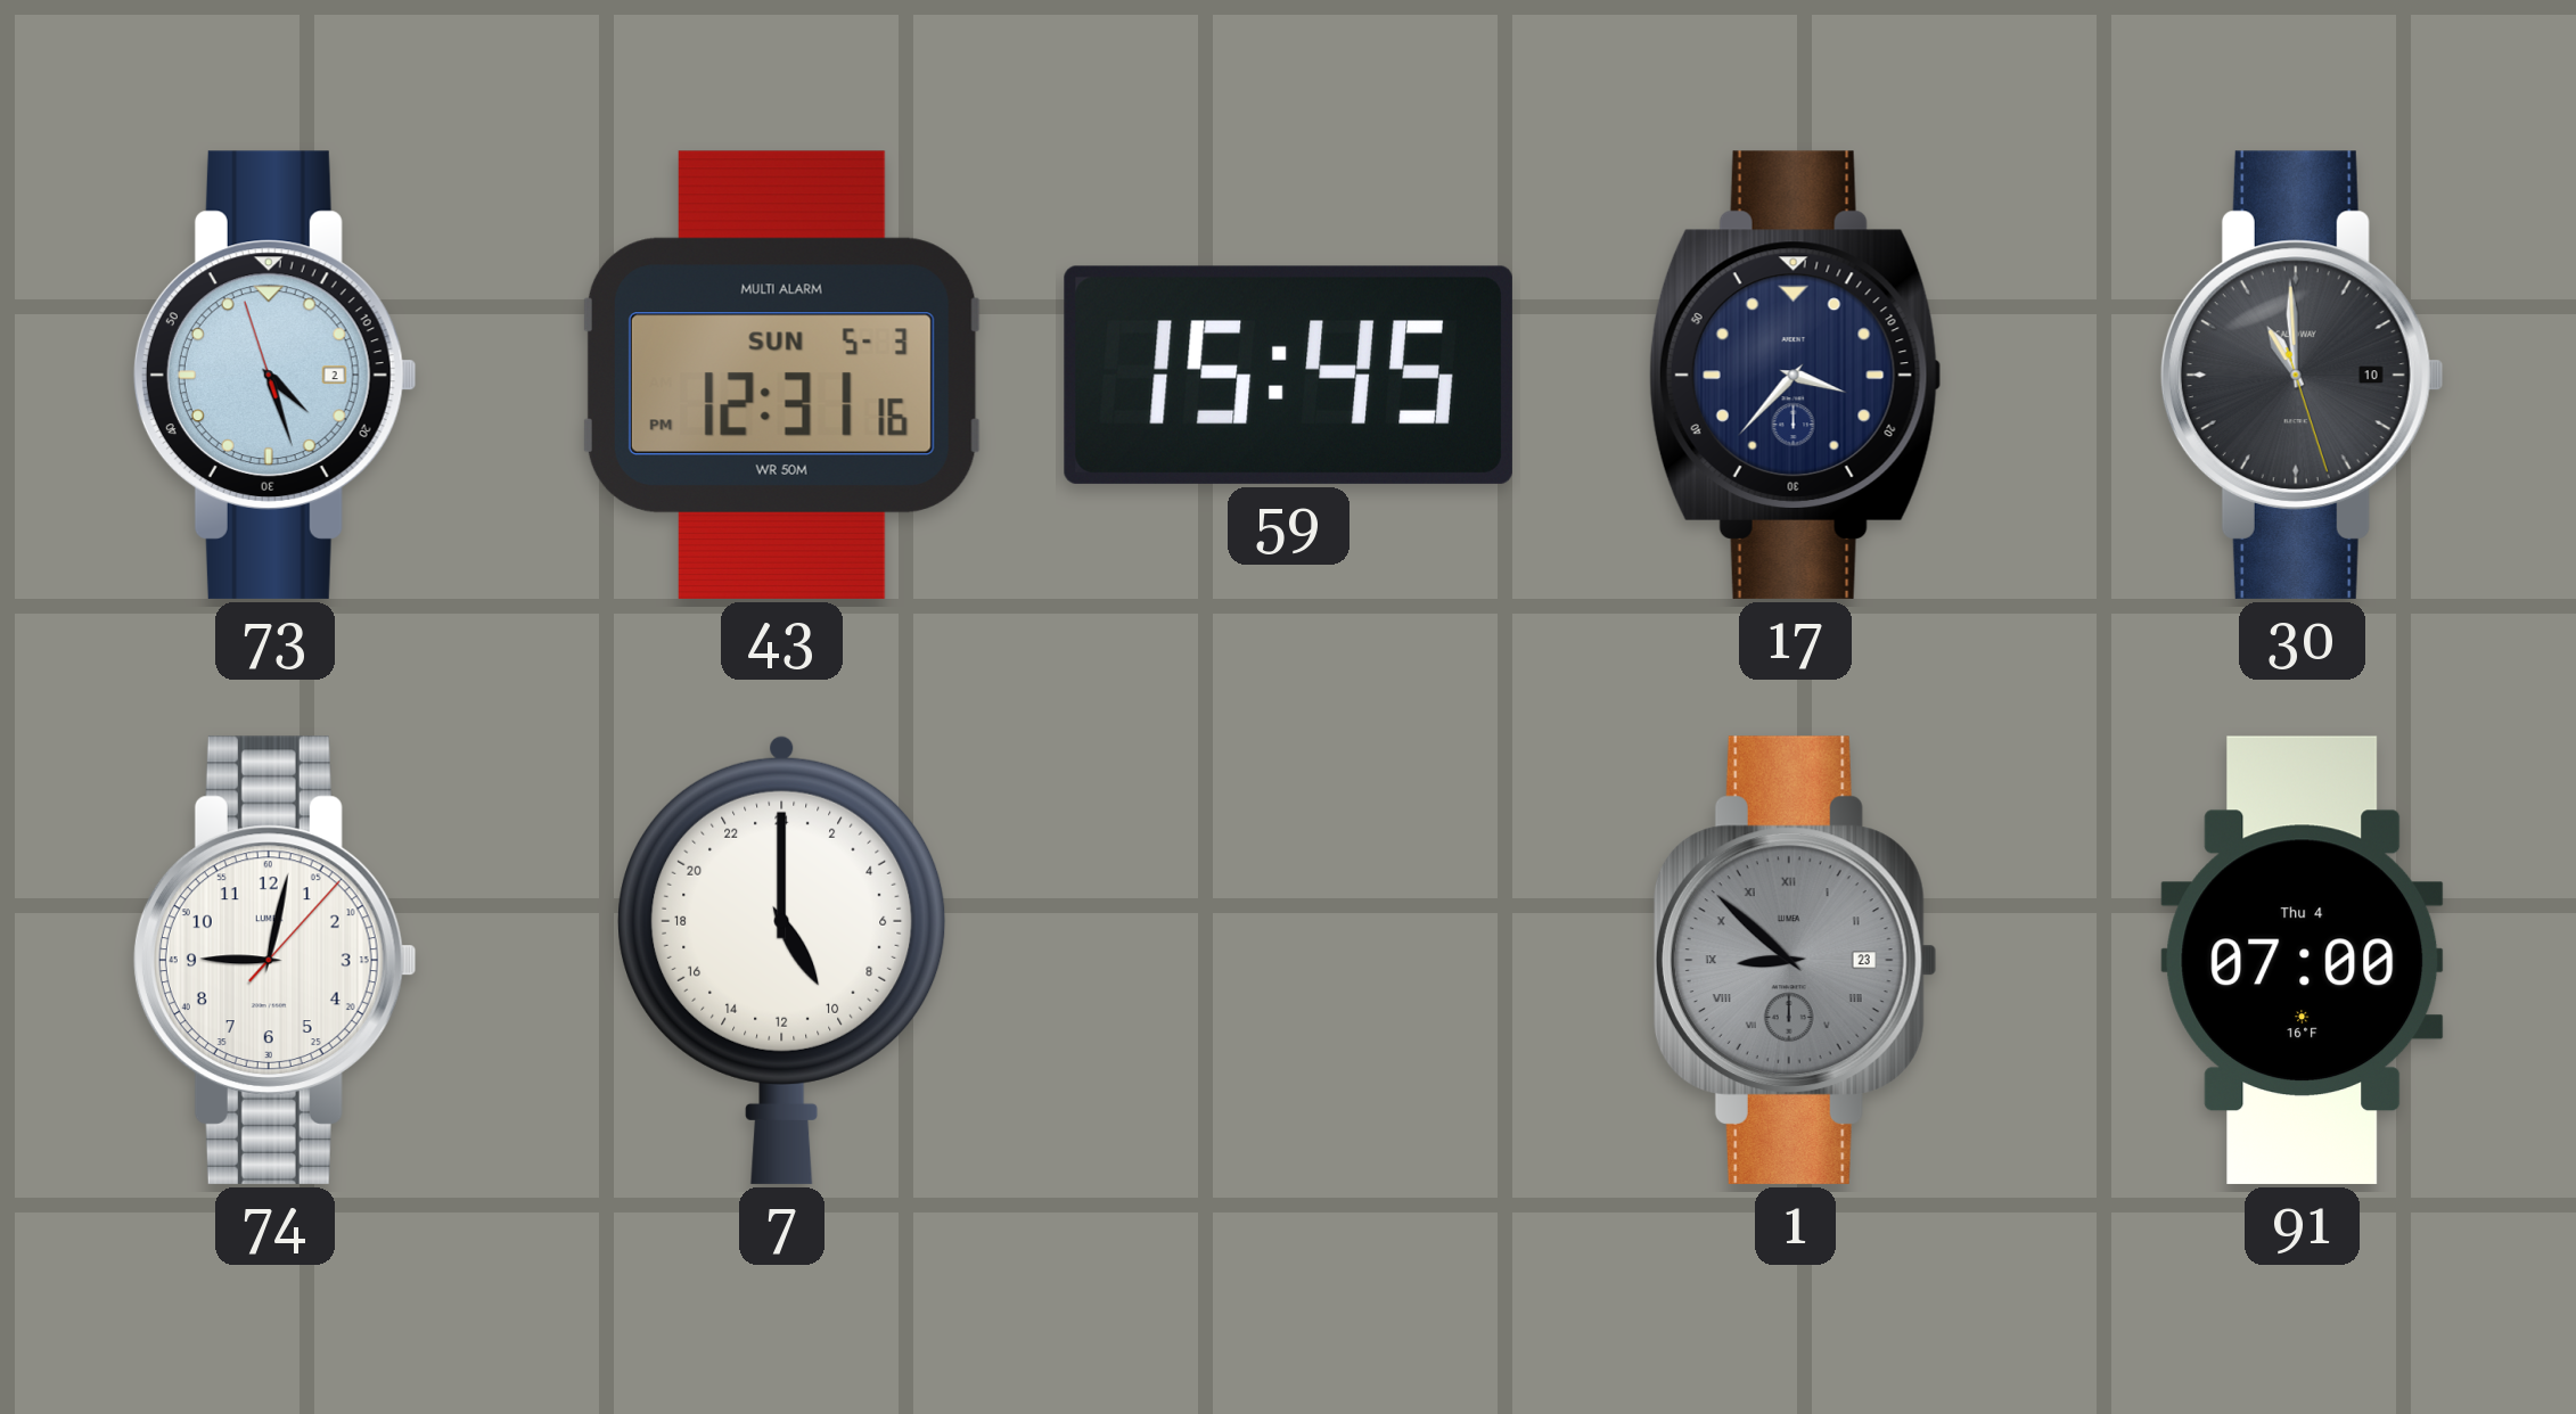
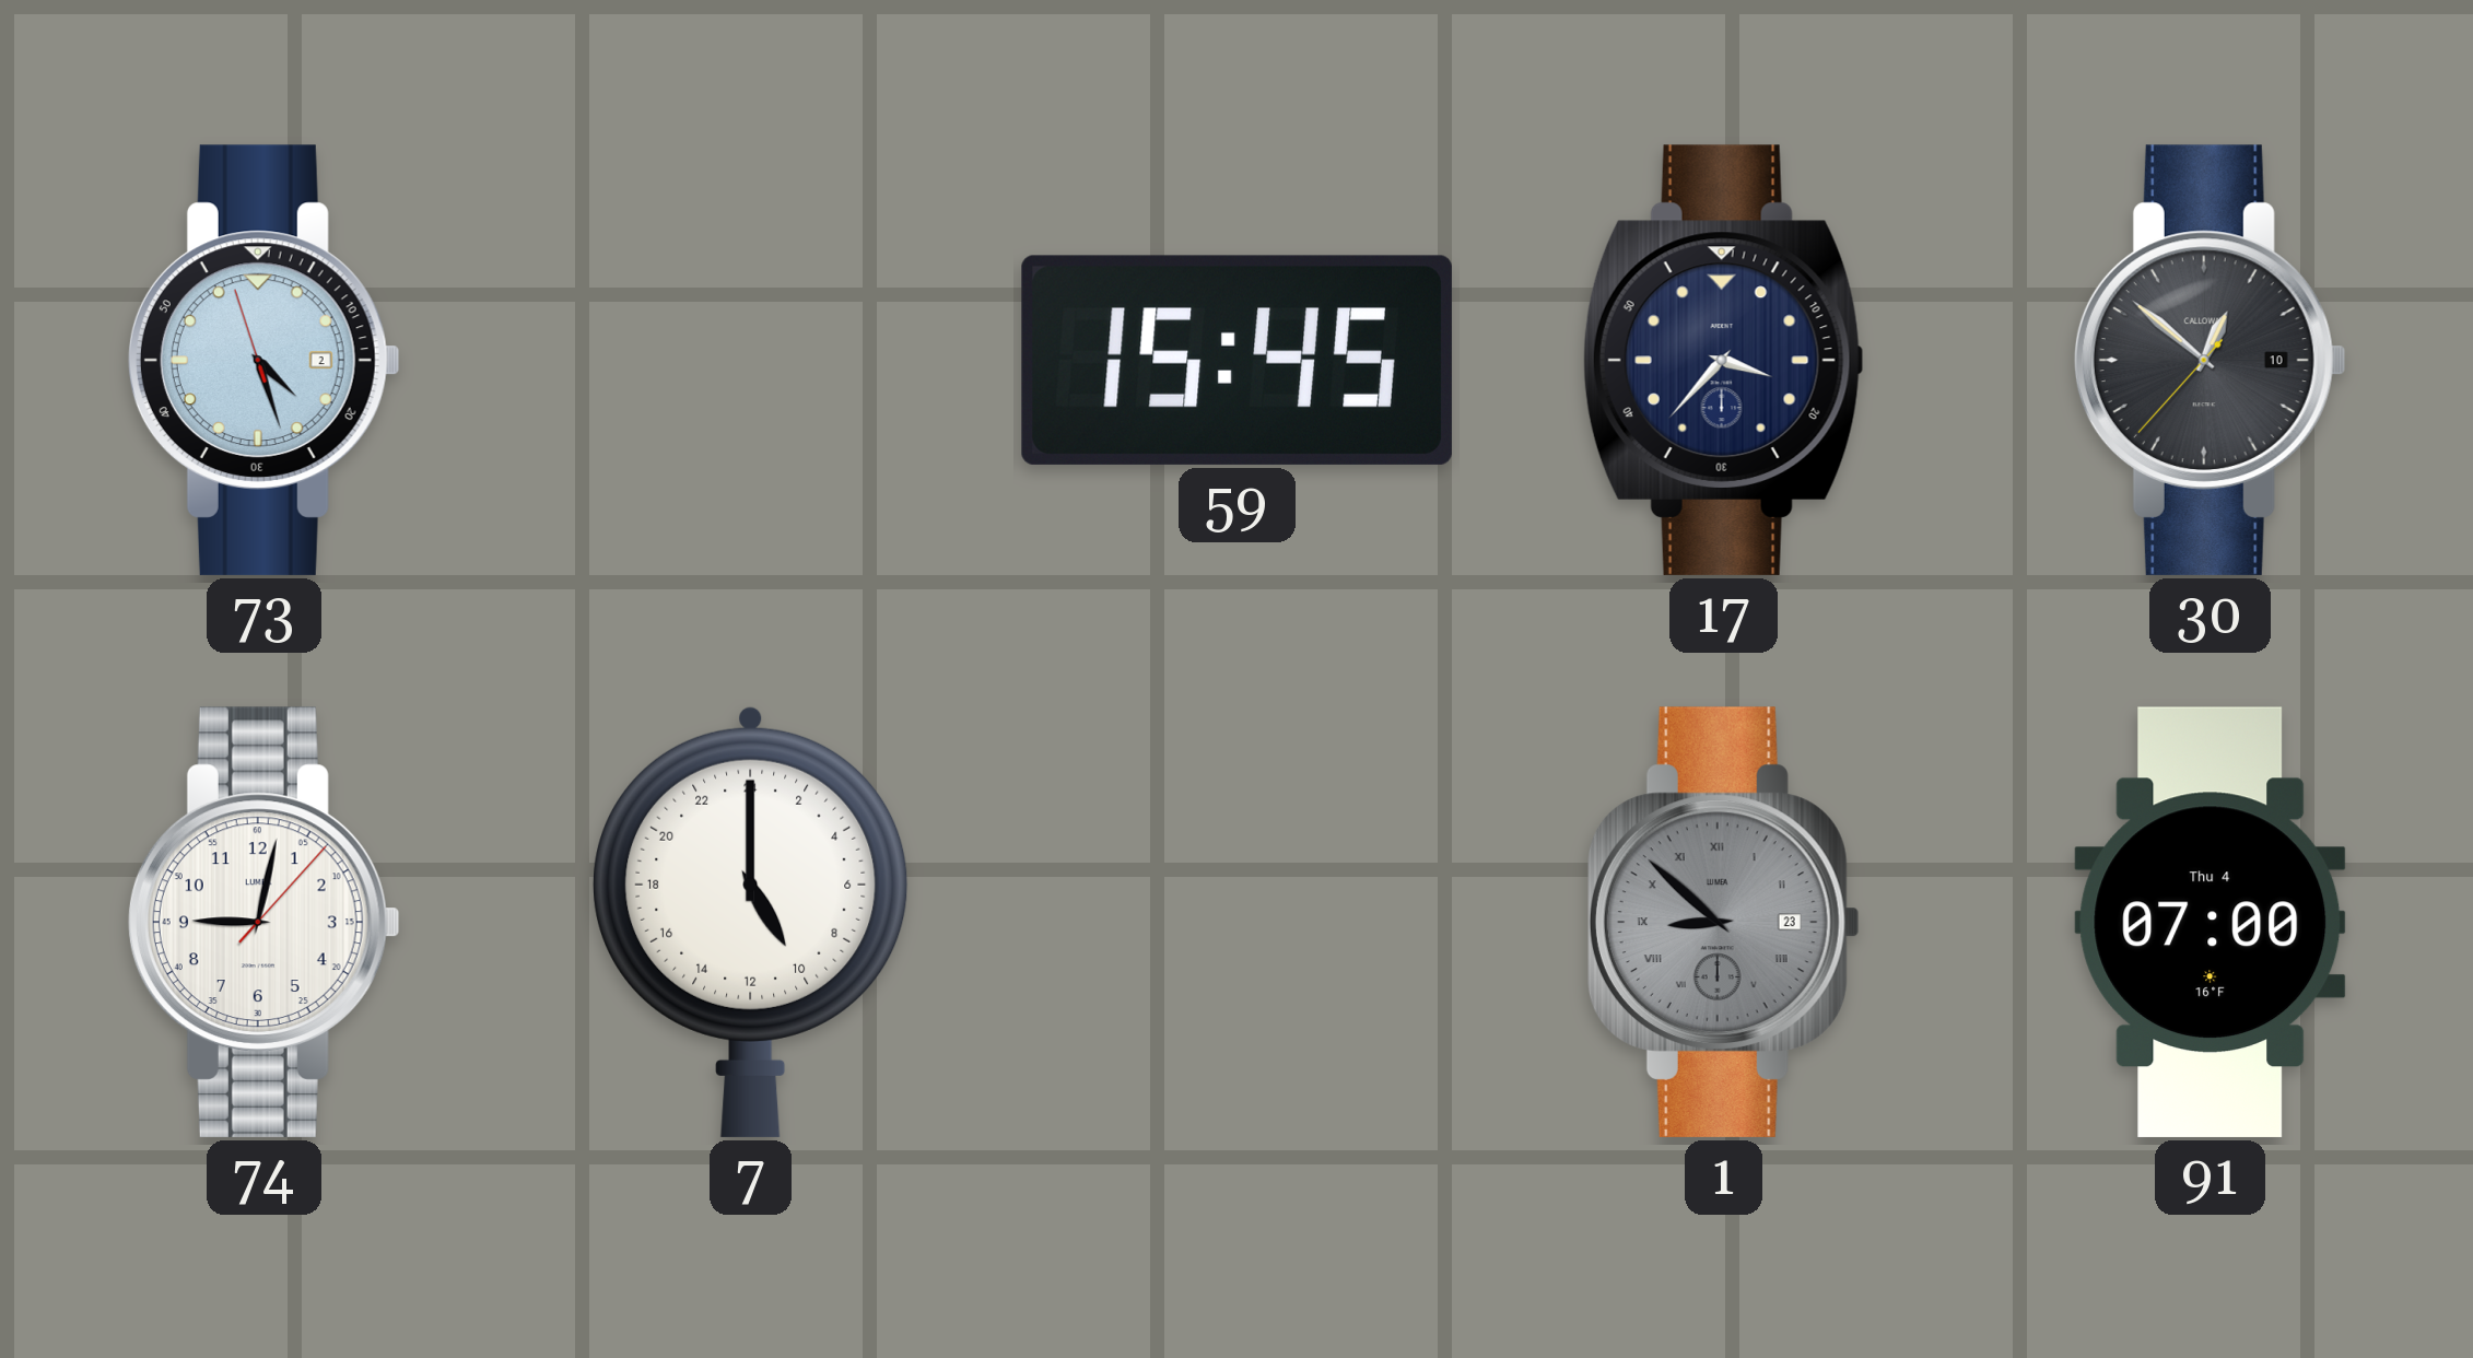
43: 12:31 -> none (781, 375)
30: 10:59 -> 12:51 (2210, 360)
